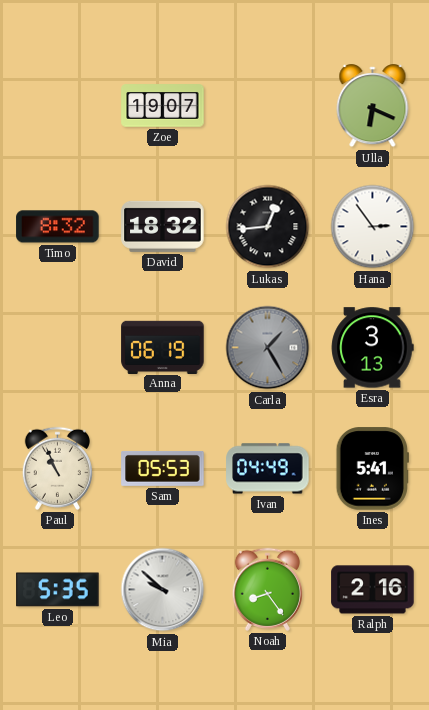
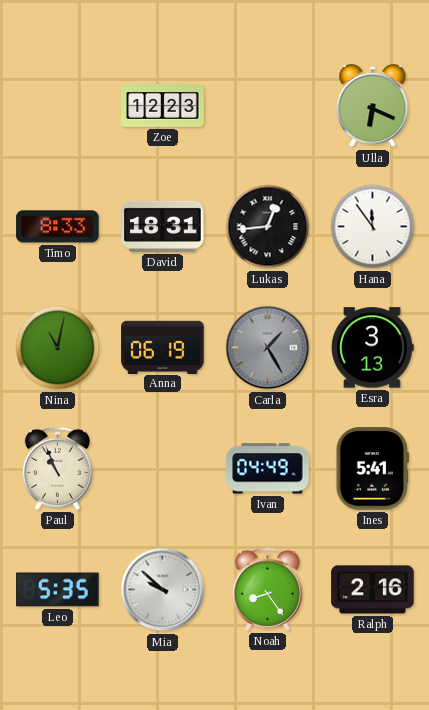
Zoe: 19:07 -> 12:23 (163, 106)
Timo: 8:32 -> 8:33 (58, 227)
David: 18:32 -> 18:31 (163, 226)
Hana: 2:54 -> 11:54 (373, 227)
Nina: none -> 11:02 (58, 348)
Sam: 05:53 -> none (163, 468)
